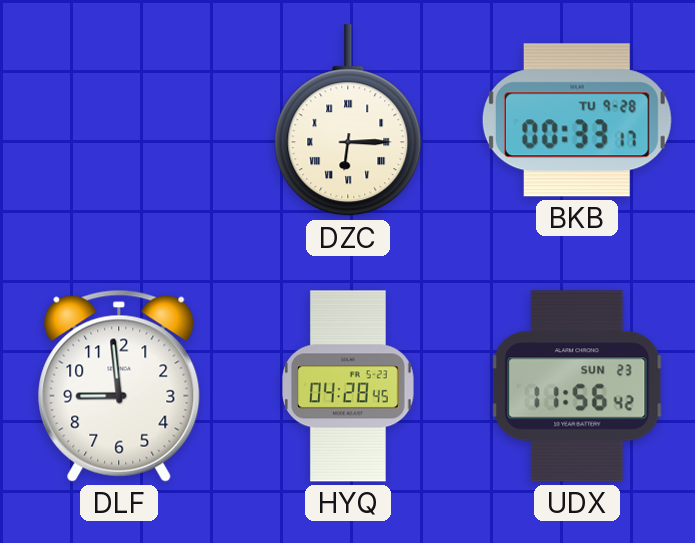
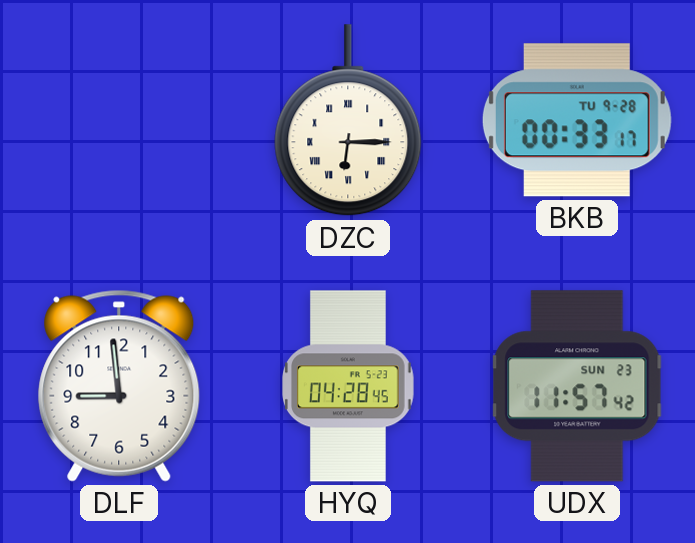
UDX: 11:56 -> 11:57 (577, 386)
